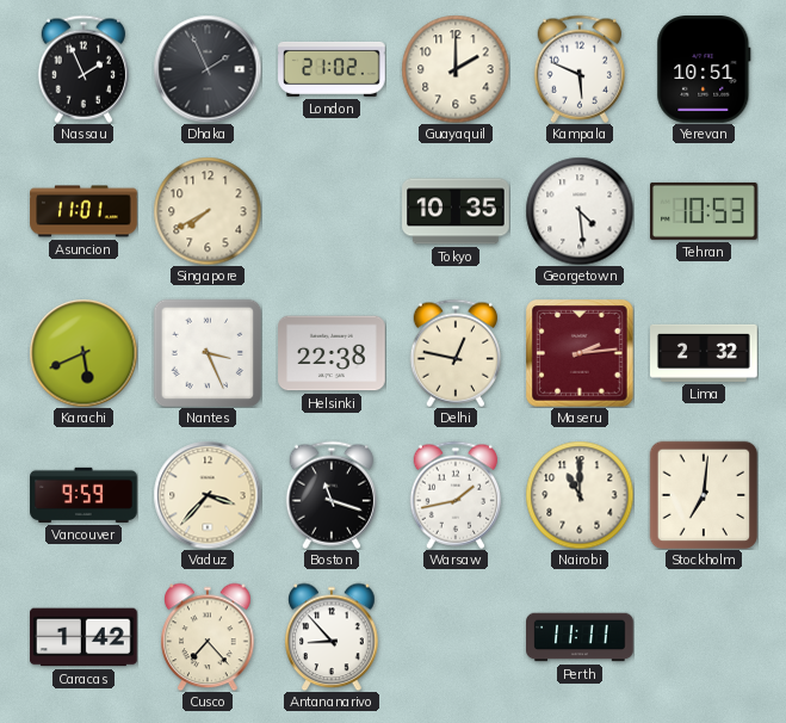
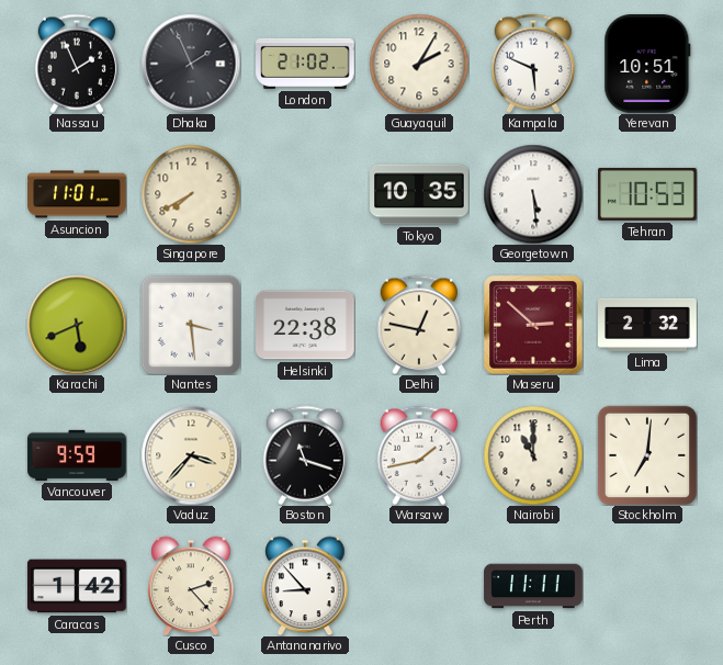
Guayaquil: 2:00 -> 2:05 (419, 64)
Georgetown: 4:29 -> 5:29 (533, 194)
Nantes: 3:26 -> 3:29 (191, 325)
Maseru: 2:14 -> 2:52 (533, 325)
Cusco: 7:23 -> 2:23 (191, 586)
